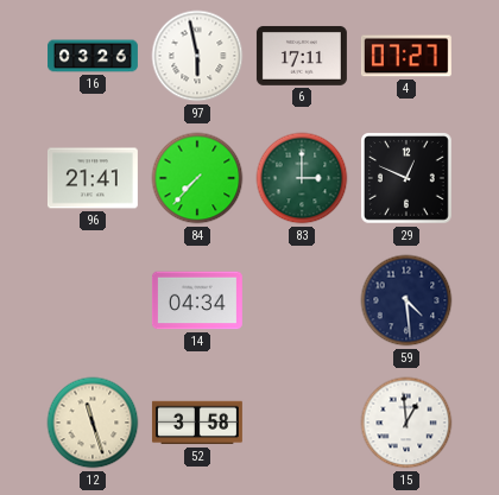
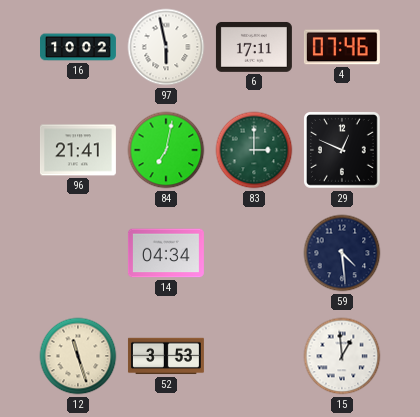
16: 03:26 -> 10:02 (79, 47)
4: 07:27 -> 07:46 (342, 47)
84: 7:37 -> 7:02 (166, 150)
52: 3:58 -> 3:53 (166, 356)
